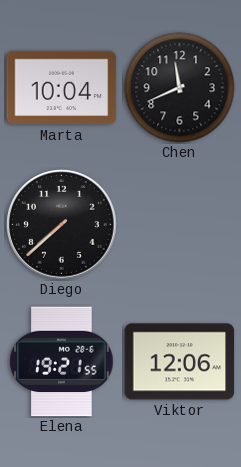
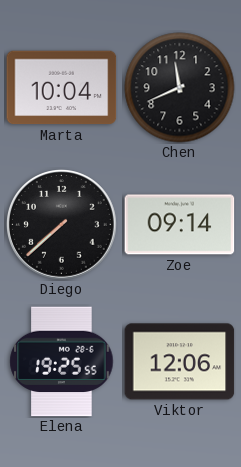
Zoe: none -> 09:14 (180, 225)
Elena: 19:21 -> 19:25 (62, 362)
